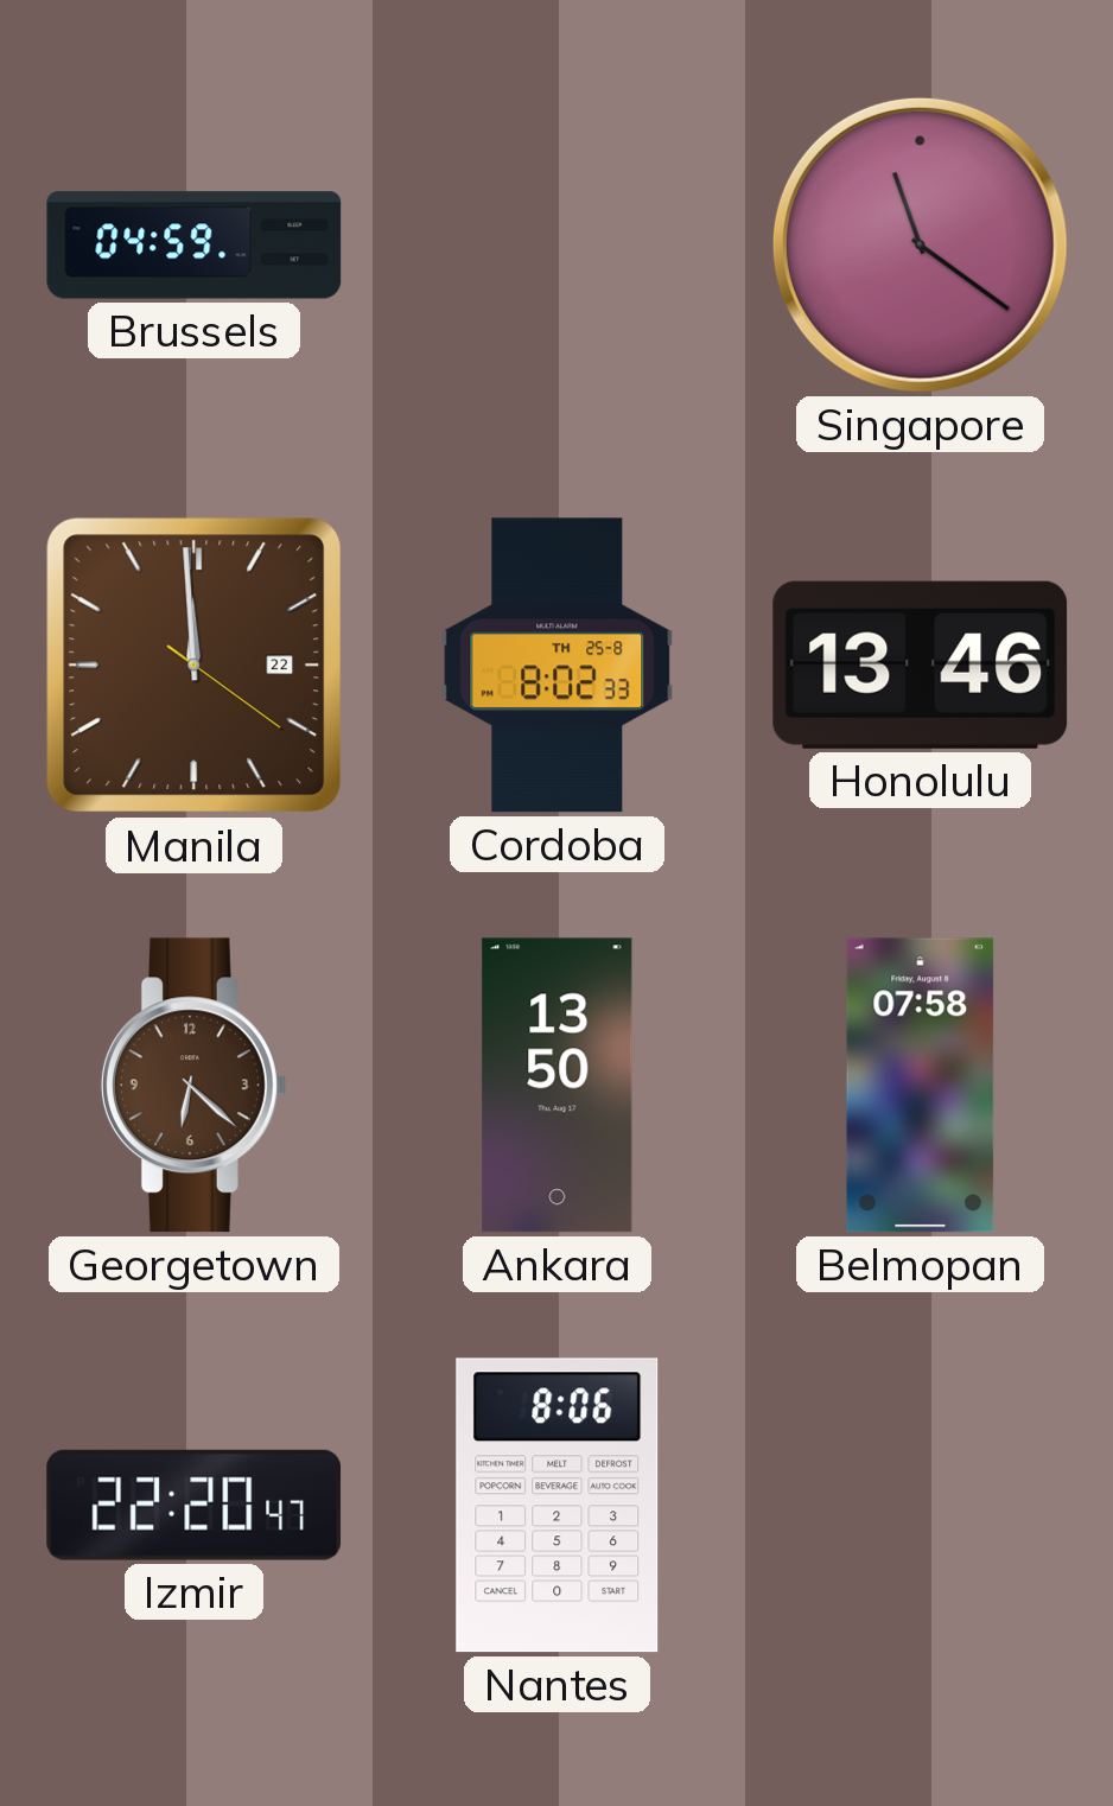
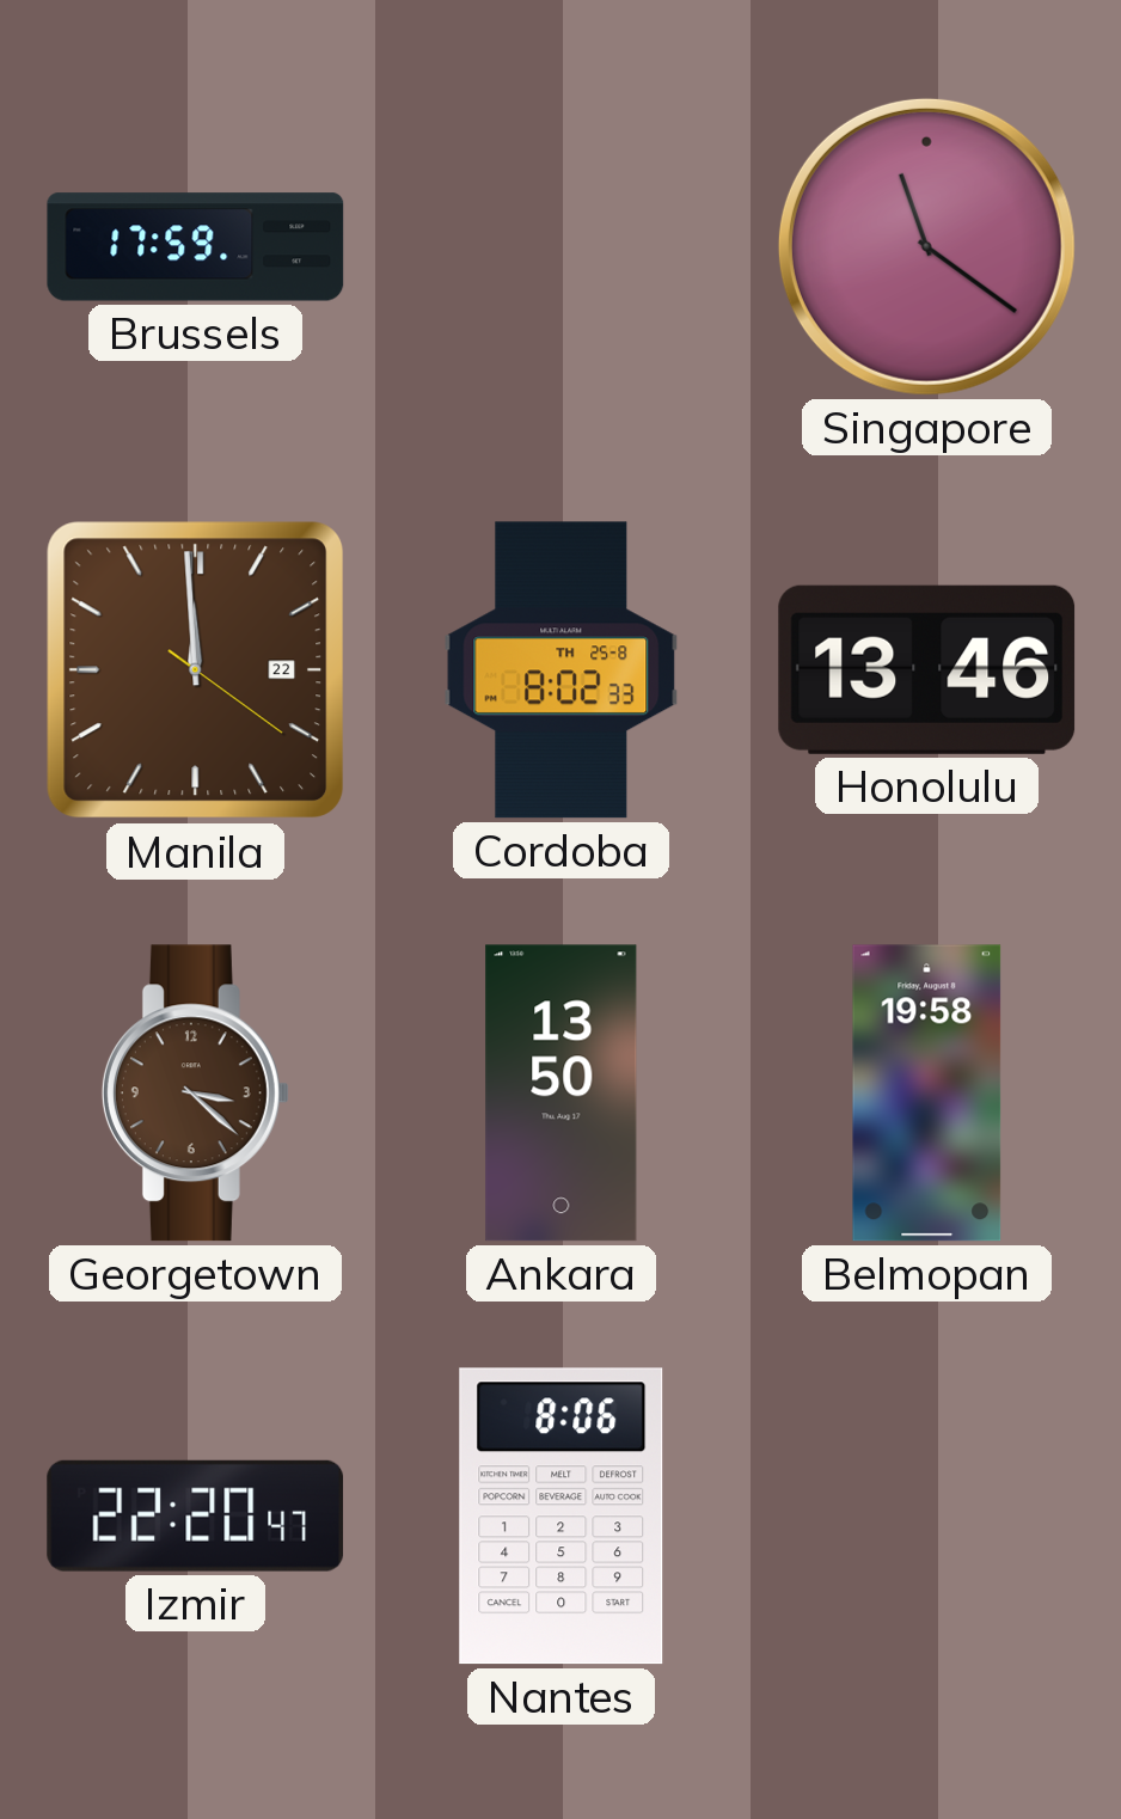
Brussels: 04:59 -> 17:59 (196, 247)
Georgetown: 6:22 -> 3:22 (195, 1094)
Belmopan: 07:58 -> 19:58 (927, 1094)
